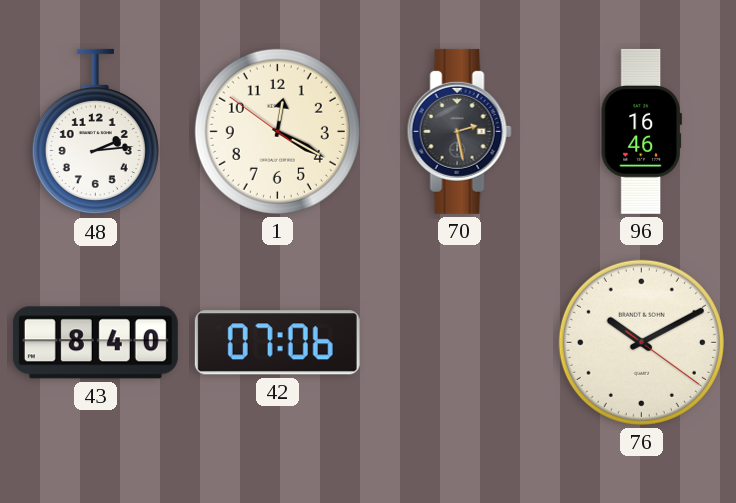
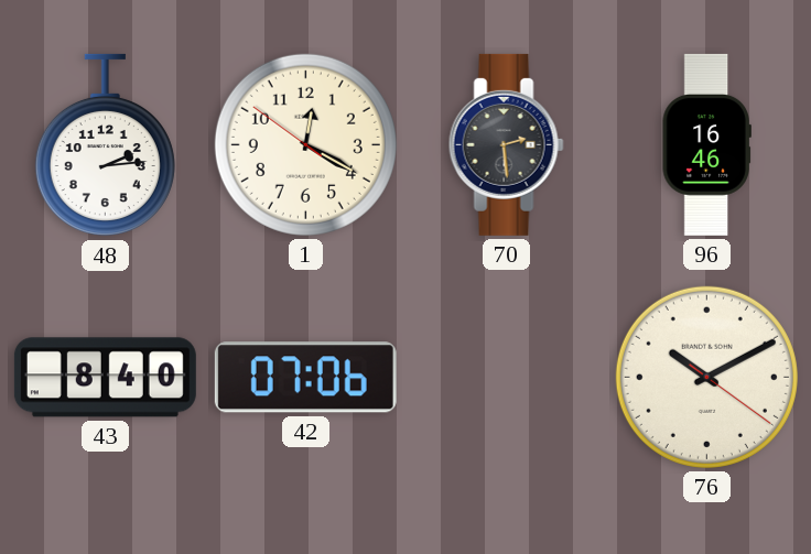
70: 2:28 -> 2:29 (506, 144)
